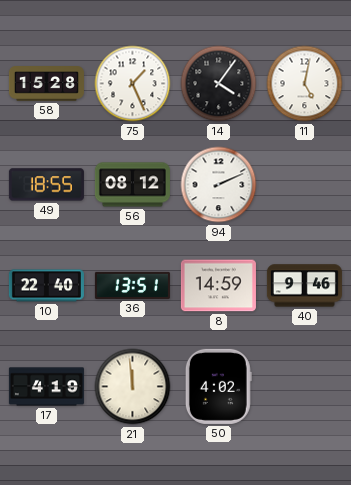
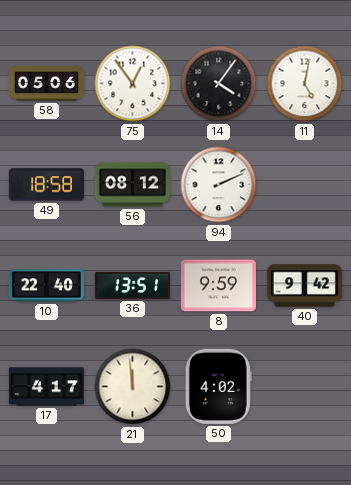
58: 15:28 -> 05:06 (46, 84)
75: 1:26 -> 12:54 (133, 84)
49: 18:55 -> 18:58 (46, 185)
8: 14:59 -> 9:59 (218, 286)
40: 9:46 -> 9:42 (304, 286)
17: 4:19 -> 4:17 (46, 387)
